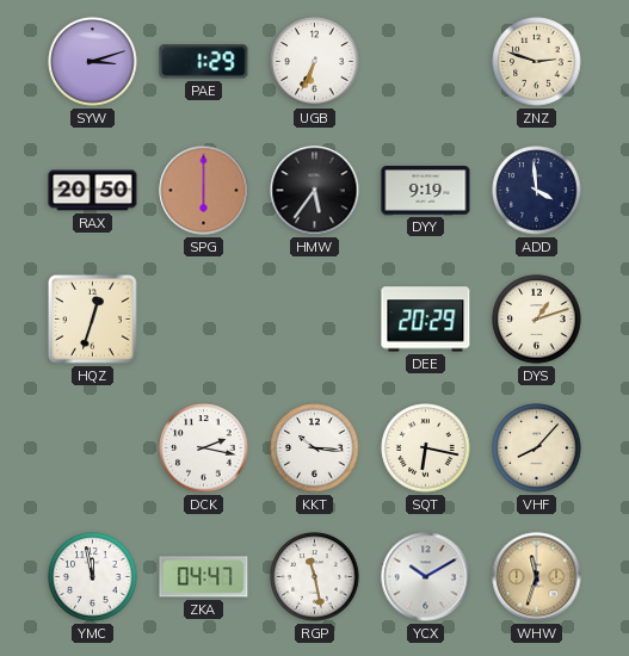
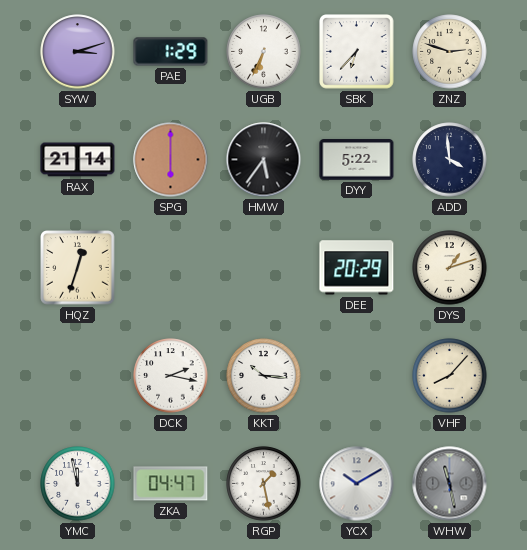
SBK: none -> 6:37 (357, 52)
RAX: 20:50 -> 21:14 (78, 160)
DYY: 9:19 -> 5:22 (357, 160)
SQT: 6:17 -> none (426, 448)
RGP: 11:28 -> 1:28 (264, 484)
WHW: 11:33 -> 11:28 (450, 484)
WHW dial: champagne -> grey (450, 484)
